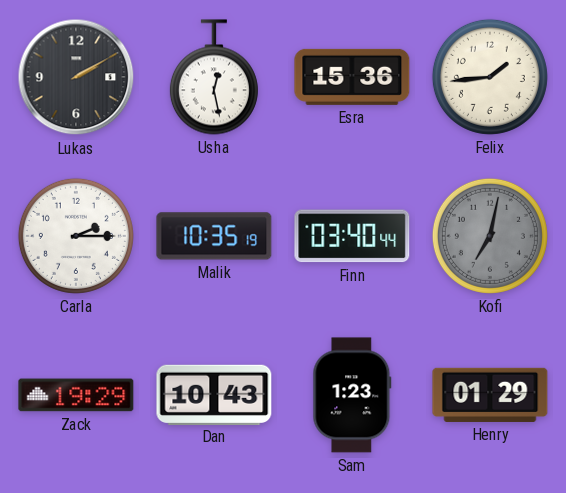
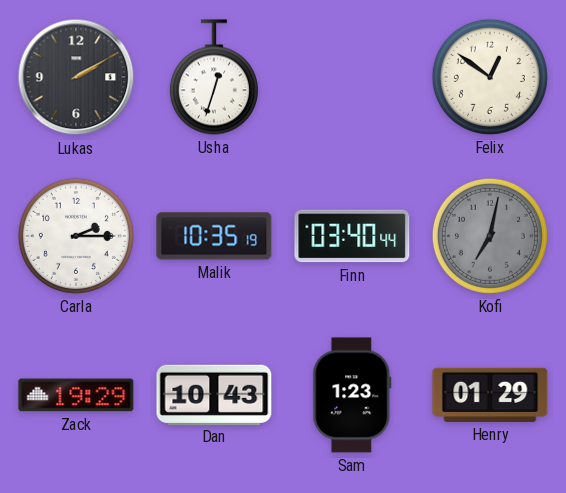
Usha: 12:28 -> 12:33 (214, 77)
Esra: 15:36 -> none (352, 77)
Felix: 1:44 -> 12:51 (490, 77)
